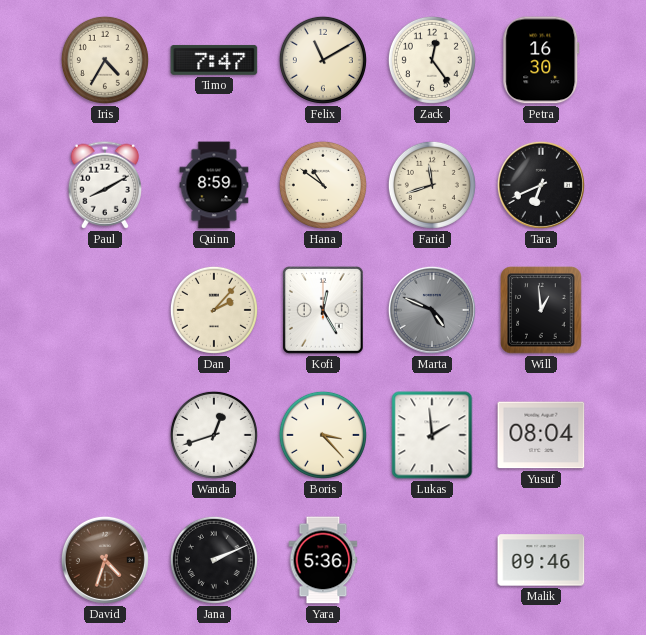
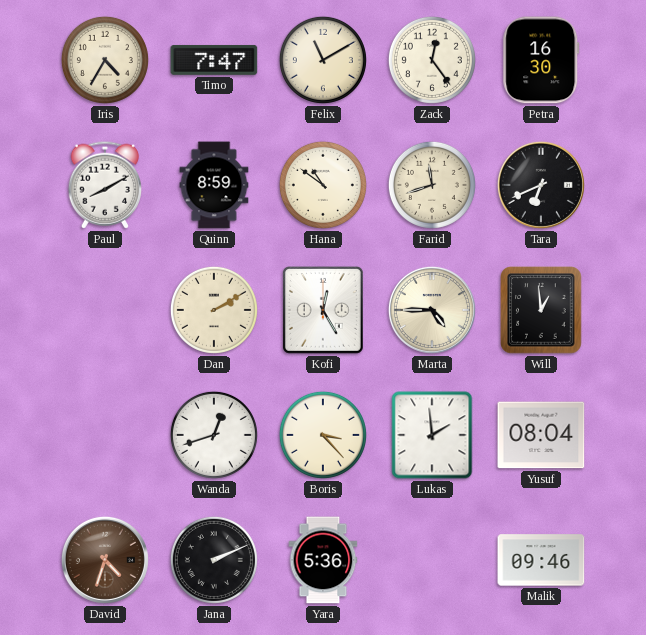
Dan: 2:07 -> 2:10 (214, 310)
Marta: 4:49 -> 4:45 (432, 310)
Marta dial: grey -> cream (432, 310)
